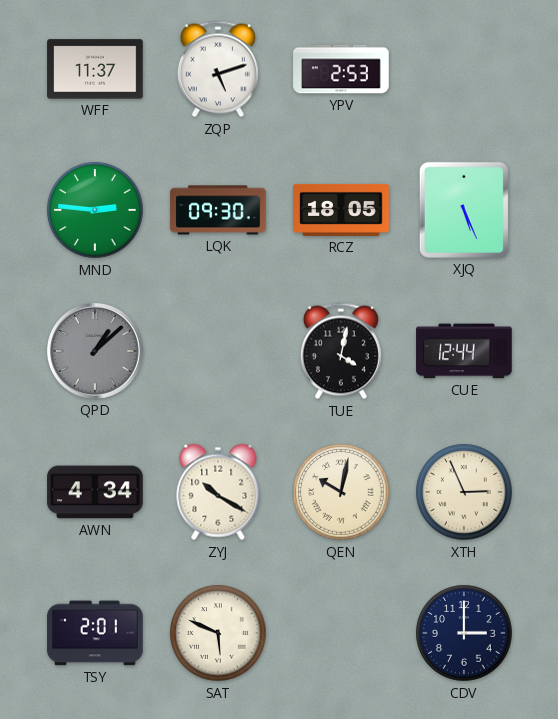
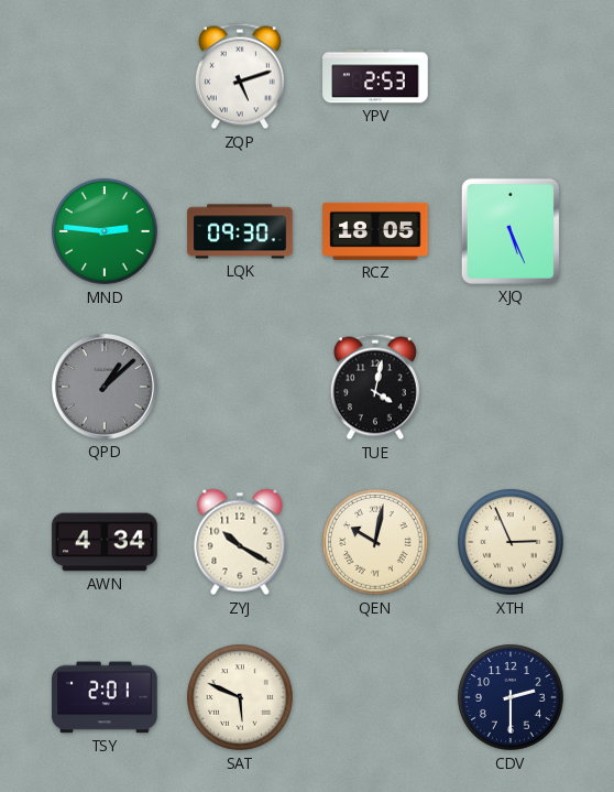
WFF: 11:37 -> none (95, 69)
CUE: 12:44 -> none (464, 351)
CDV: 3:00 -> 2:30 (511, 697)
